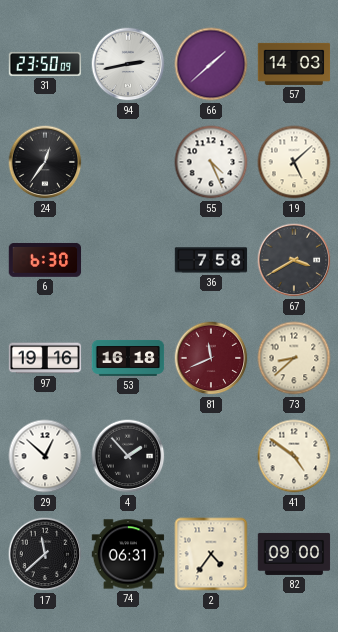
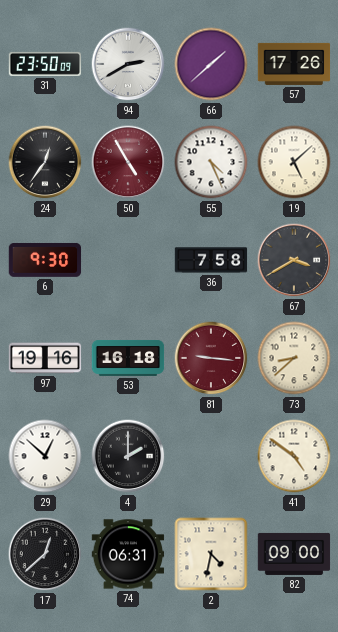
94: 2:43 -> 2:40 (128, 64)
57: 14:03 -> 17:26 (294, 64)
50: none -> 4:55 (128, 162)
6: 6:30 -> 9:30 (45, 260)
81: 11:41 -> 9:16 (211, 358)
4: 1:53 -> 2:00 (128, 456)
17: 11:38 -> 12:38 (45, 554)
2: 4:36 -> 4:32 (211, 554)
